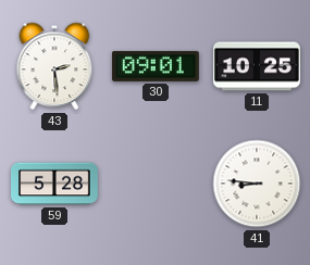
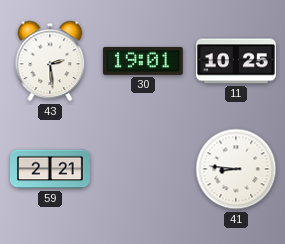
30: 09:01 -> 19:01 (143, 61)
59: 5:28 -> 2:21 (51, 169)
